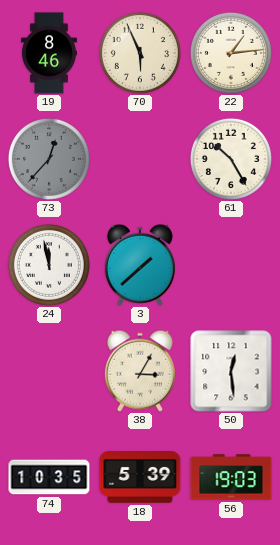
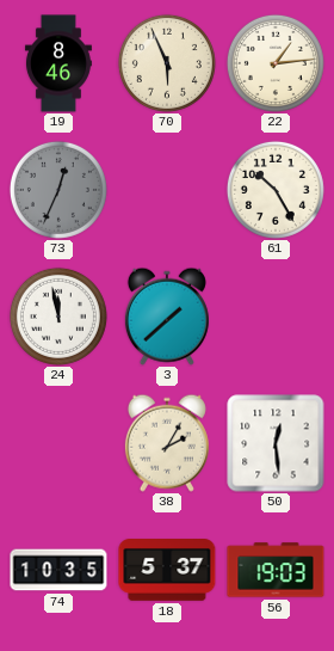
73: 12:37 -> 12:34 (58, 190)
38: 3:05 -> 2:05 (167, 443)
18: 5:39 -> 5:37 (167, 571)
